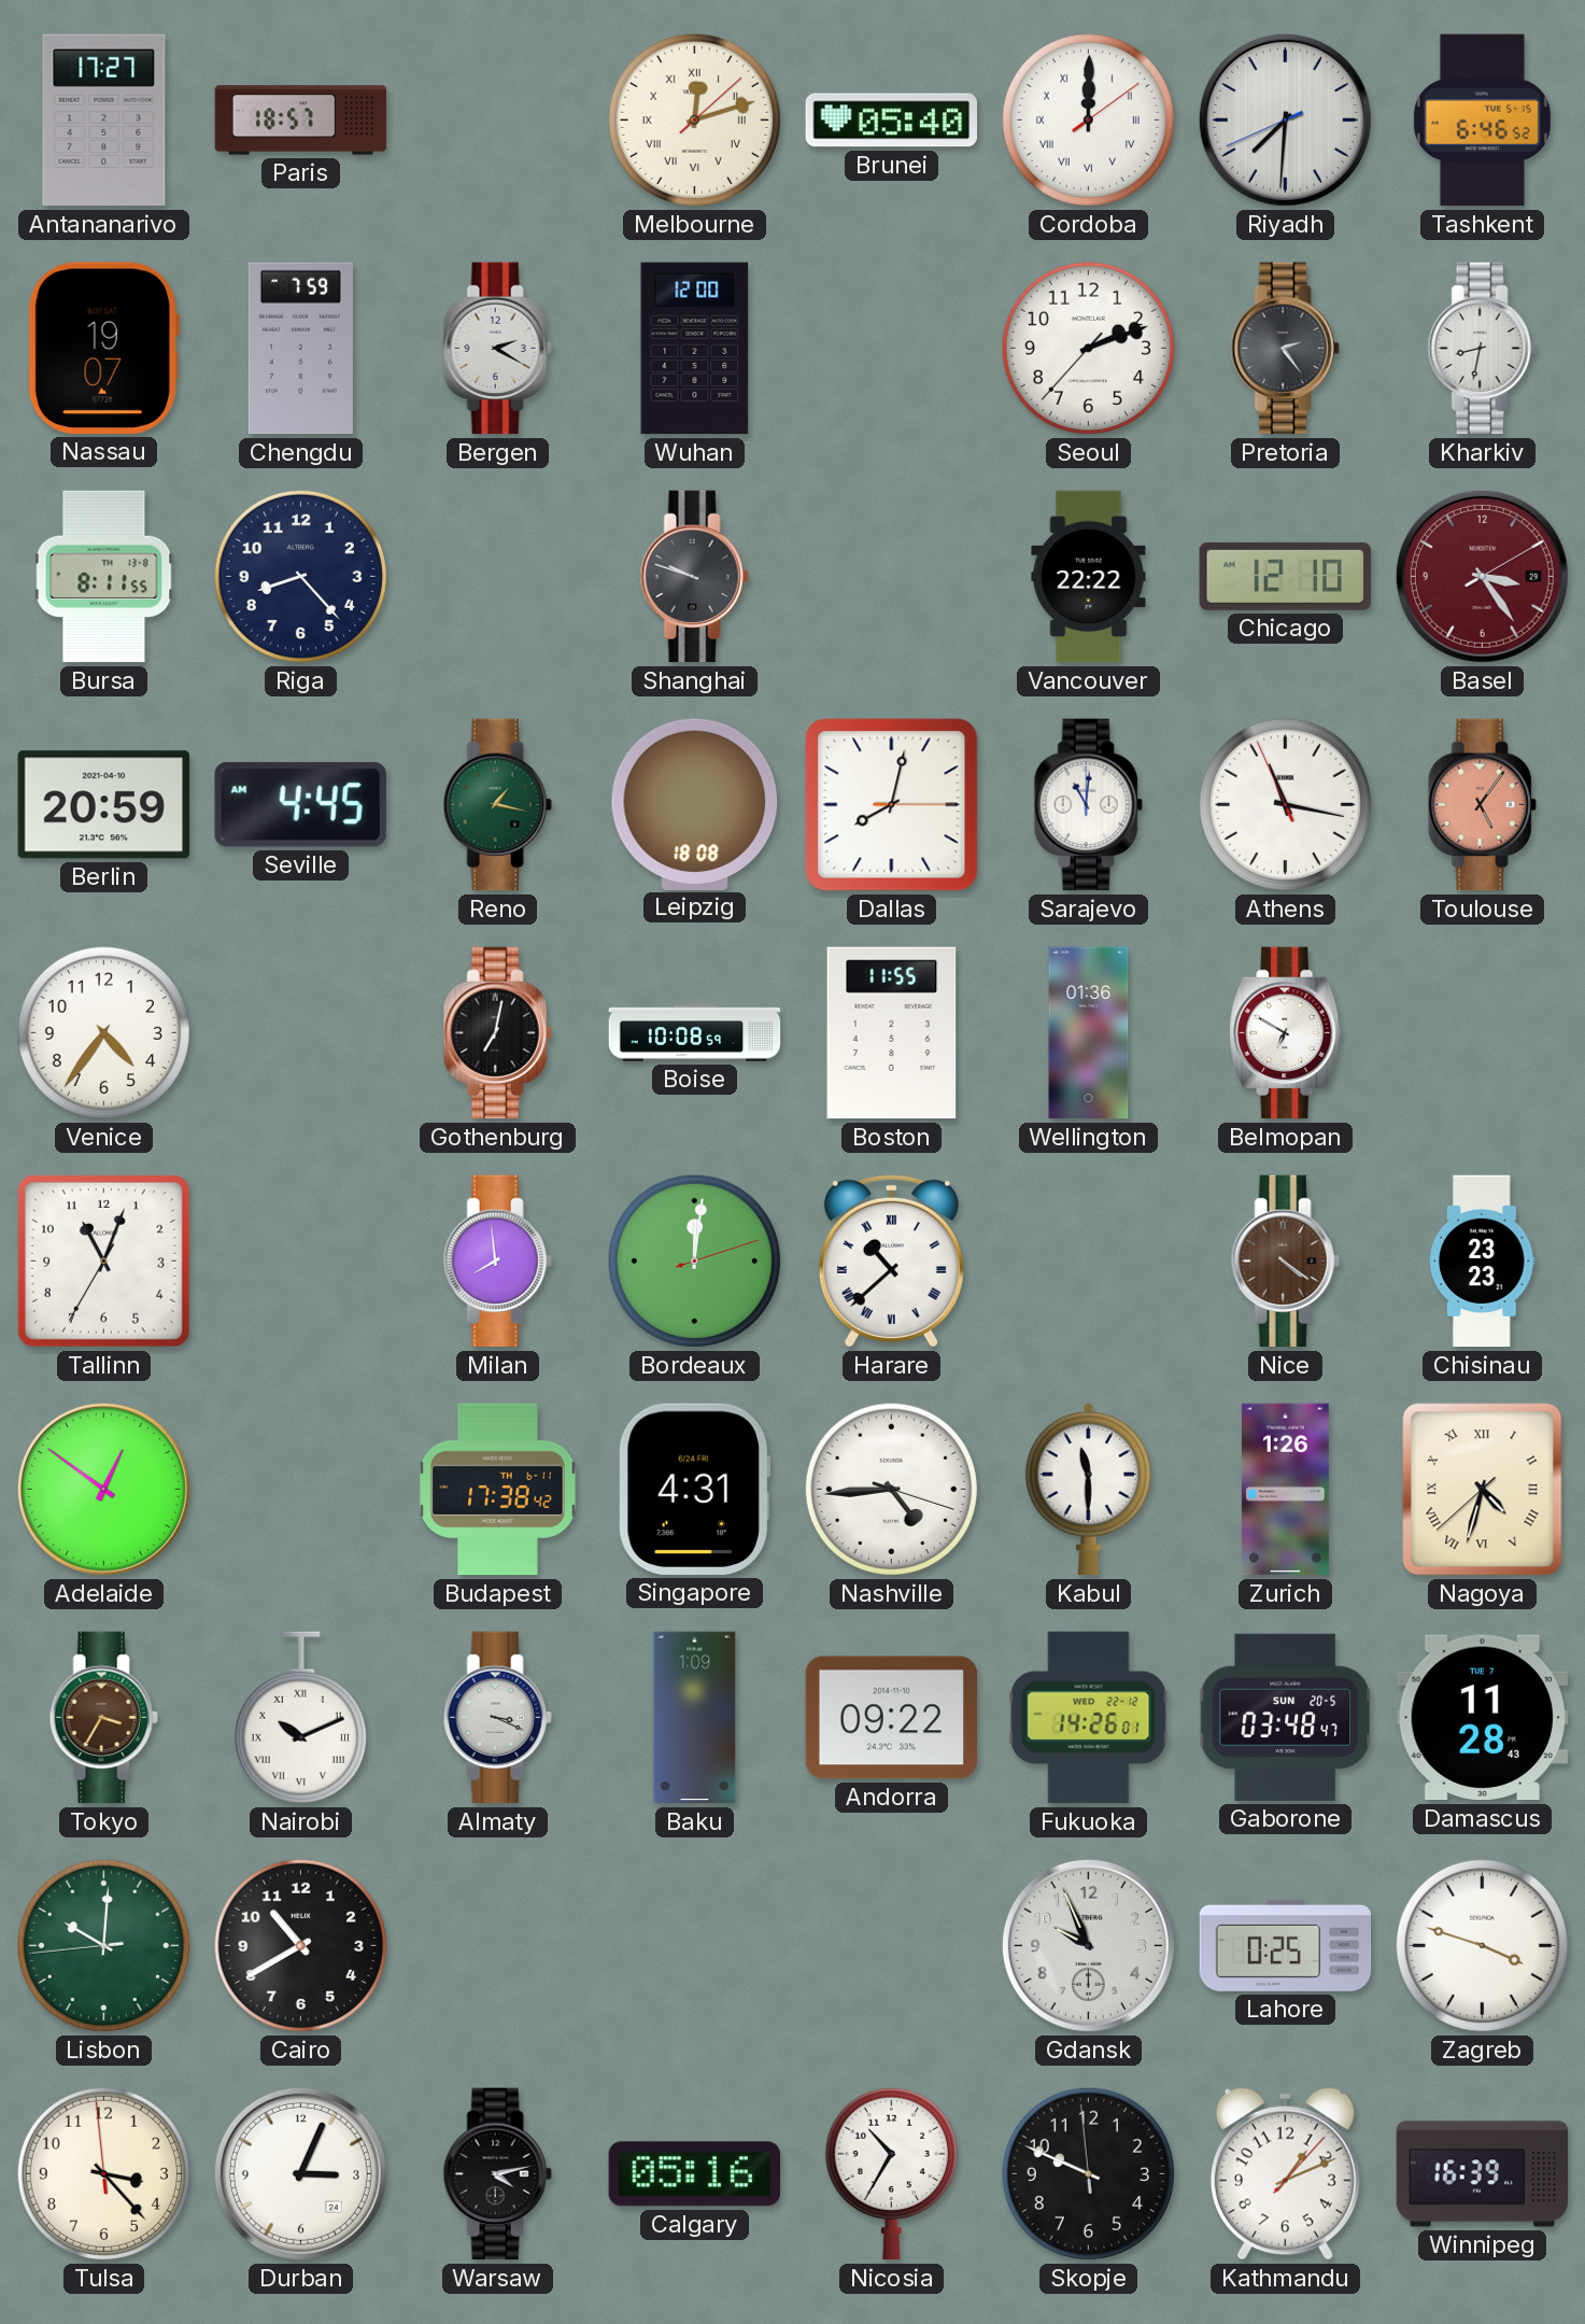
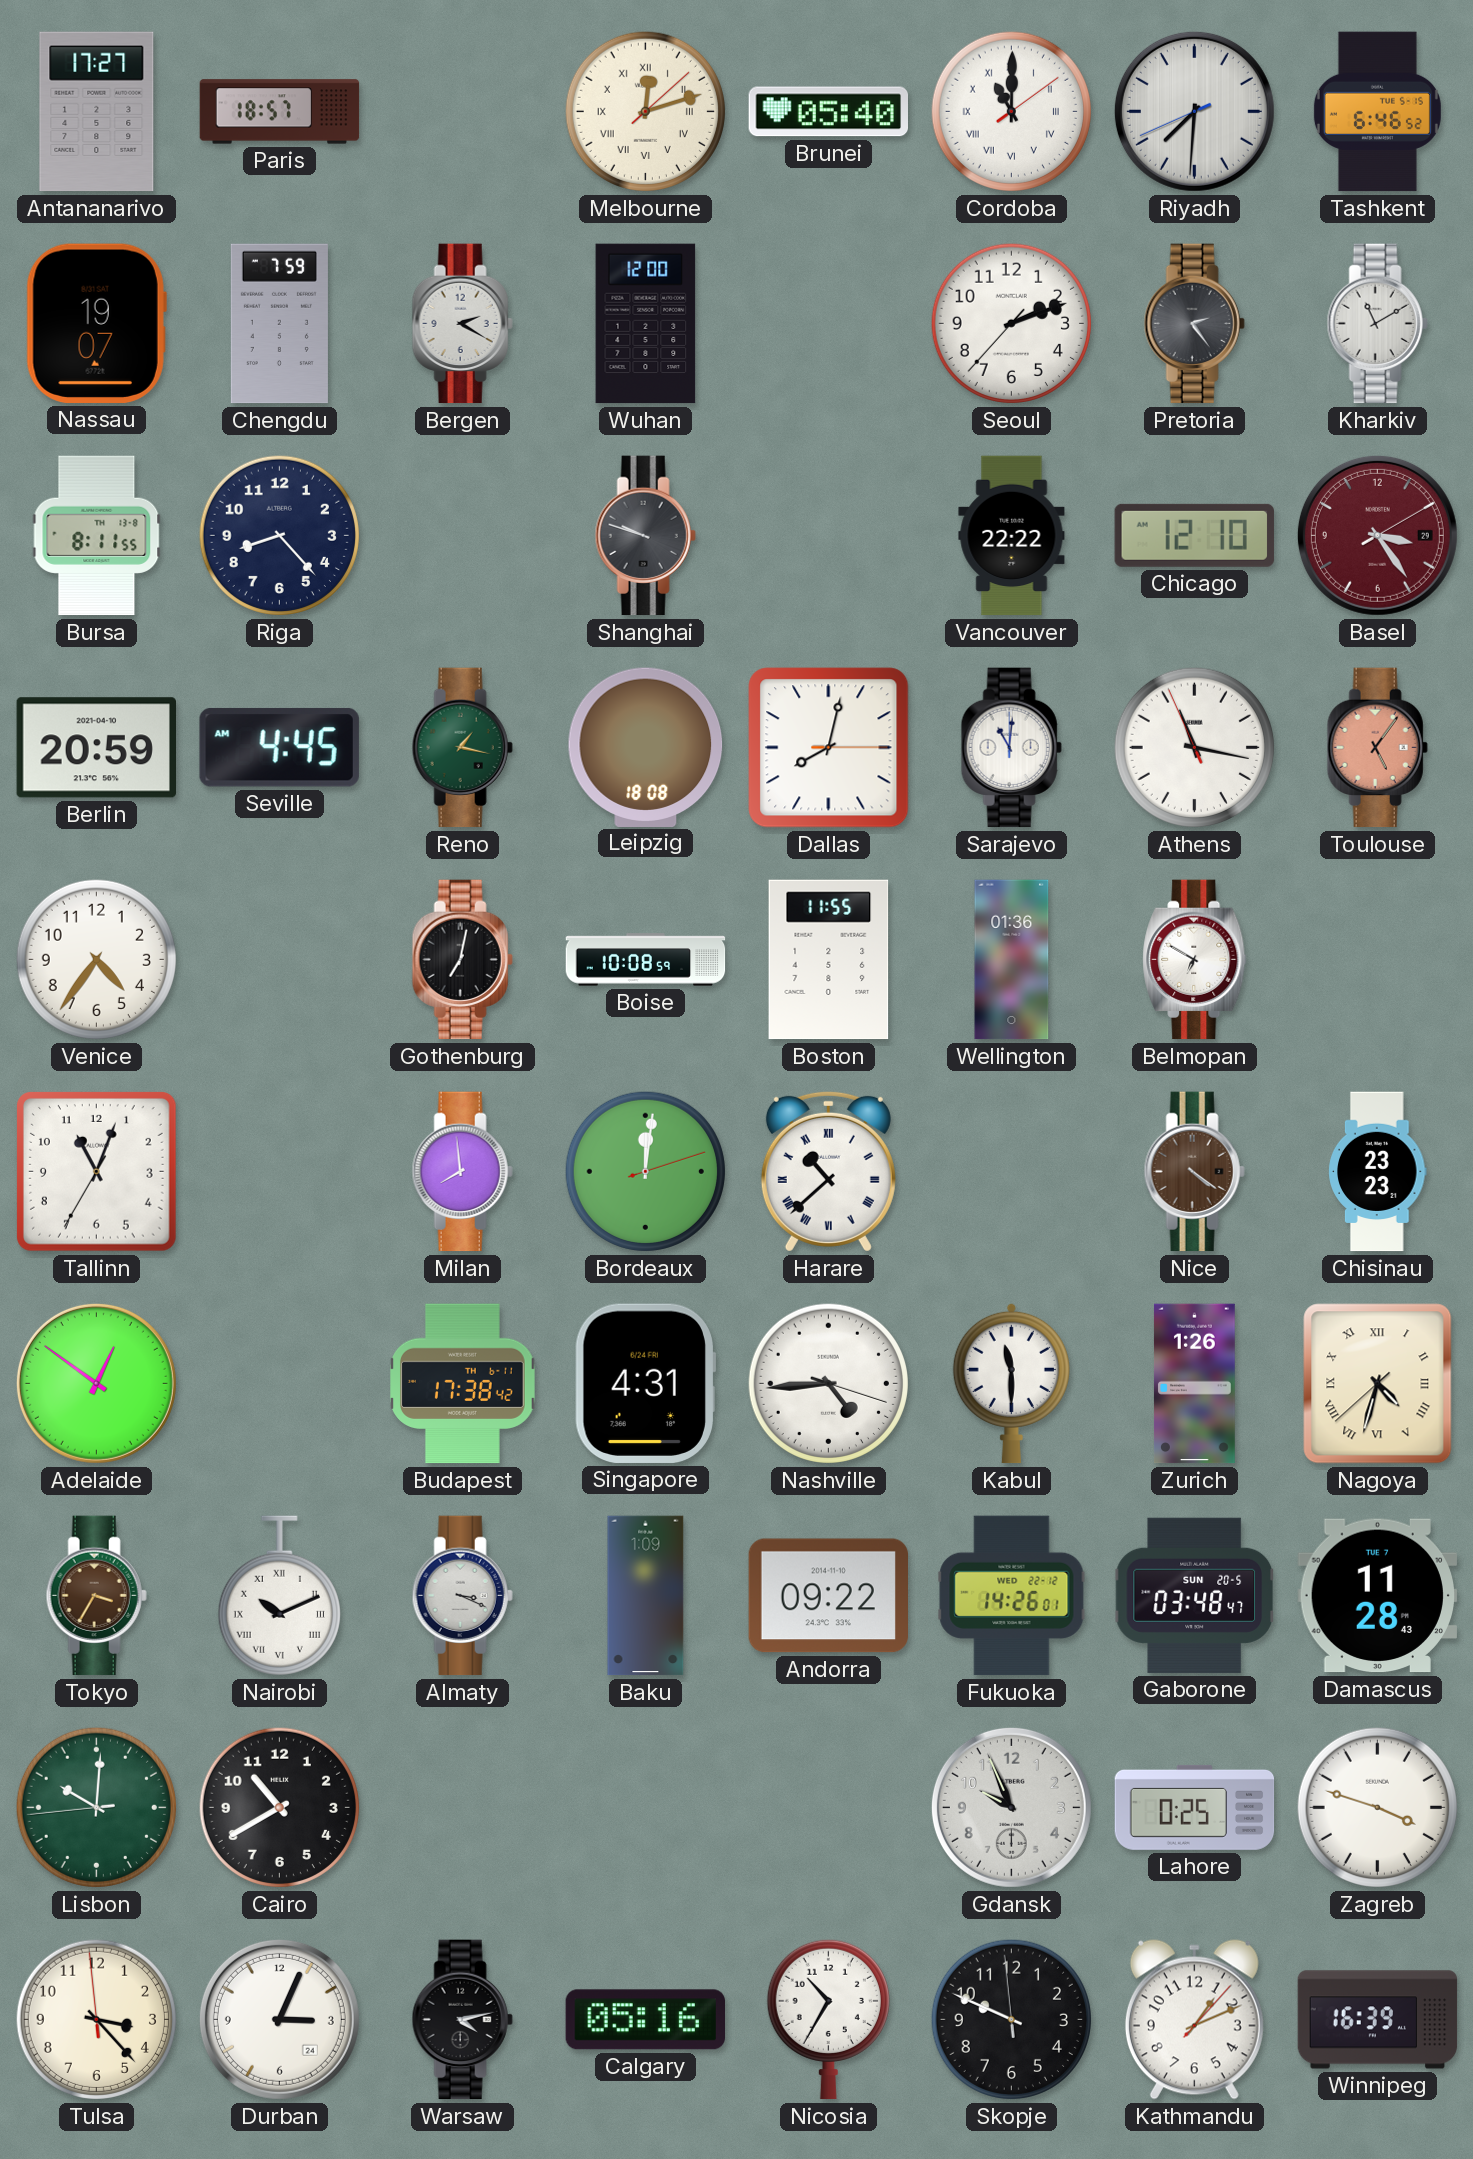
Cordoba: 12:00 -> 11:00 (1011, 111)
Kharkiv: 8:32 -> 11:10 (1377, 324)
